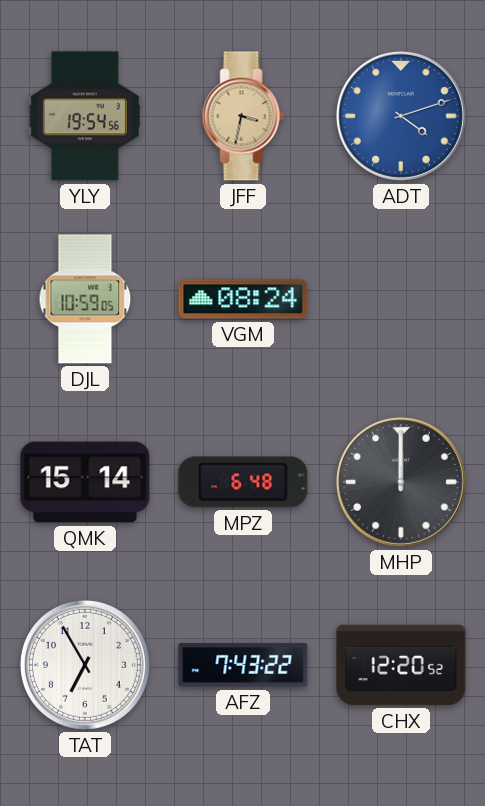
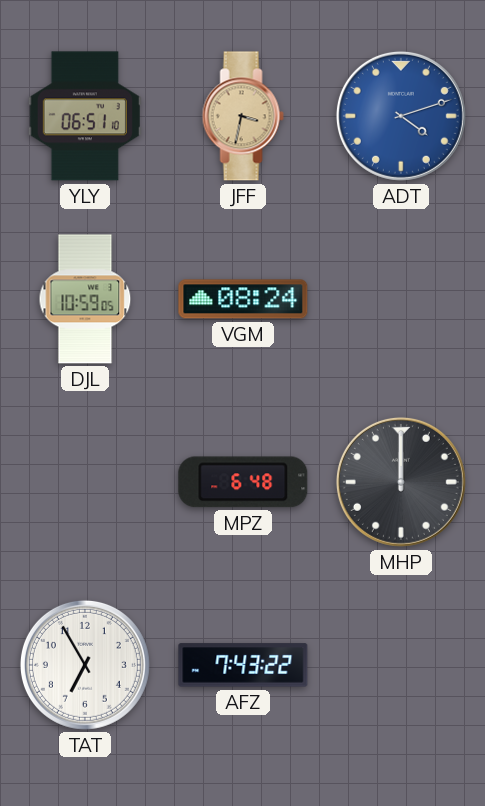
YLY: 19:54 -> 06:51 (85, 116)
QMK: 15:14 -> none (85, 482)
CHX: 12:20 -> none (401, 665)
